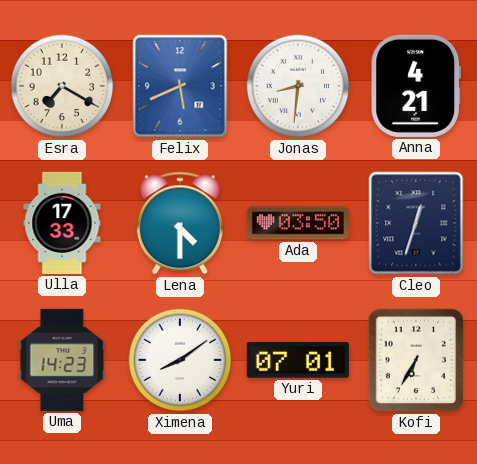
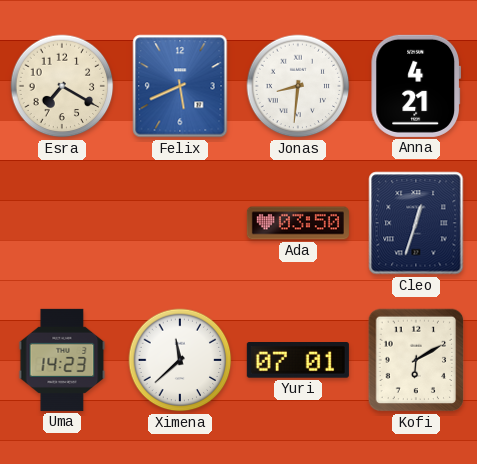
Ulla: 17:33 -> none (62, 223)
Lena: 4:30 -> none (180, 223)
Ximena: 8:09 -> 11:38 (180, 360)
Kofi: 6:35 -> 6:10 (416, 360)
